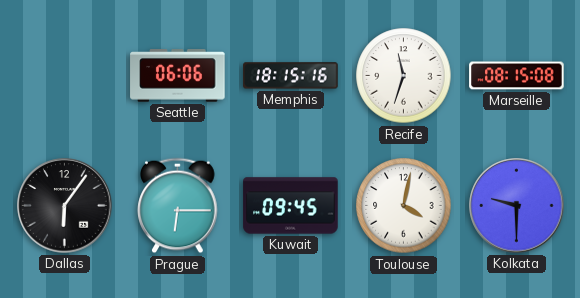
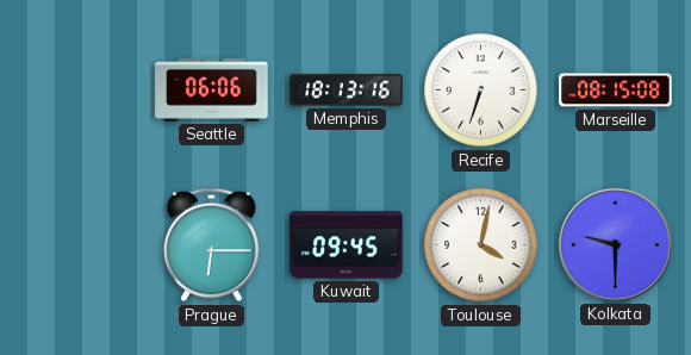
Memphis: 18:15 -> 18:13 (347, 91)
Recife: 11:33 -> 6:33 (481, 91)
Dallas: 6:06 -> none (65, 206)
